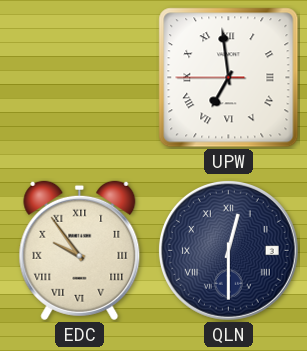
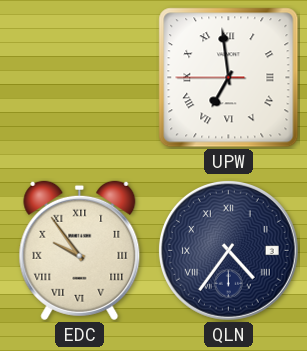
QLN: 12:30 -> 4:36 (228, 250)
